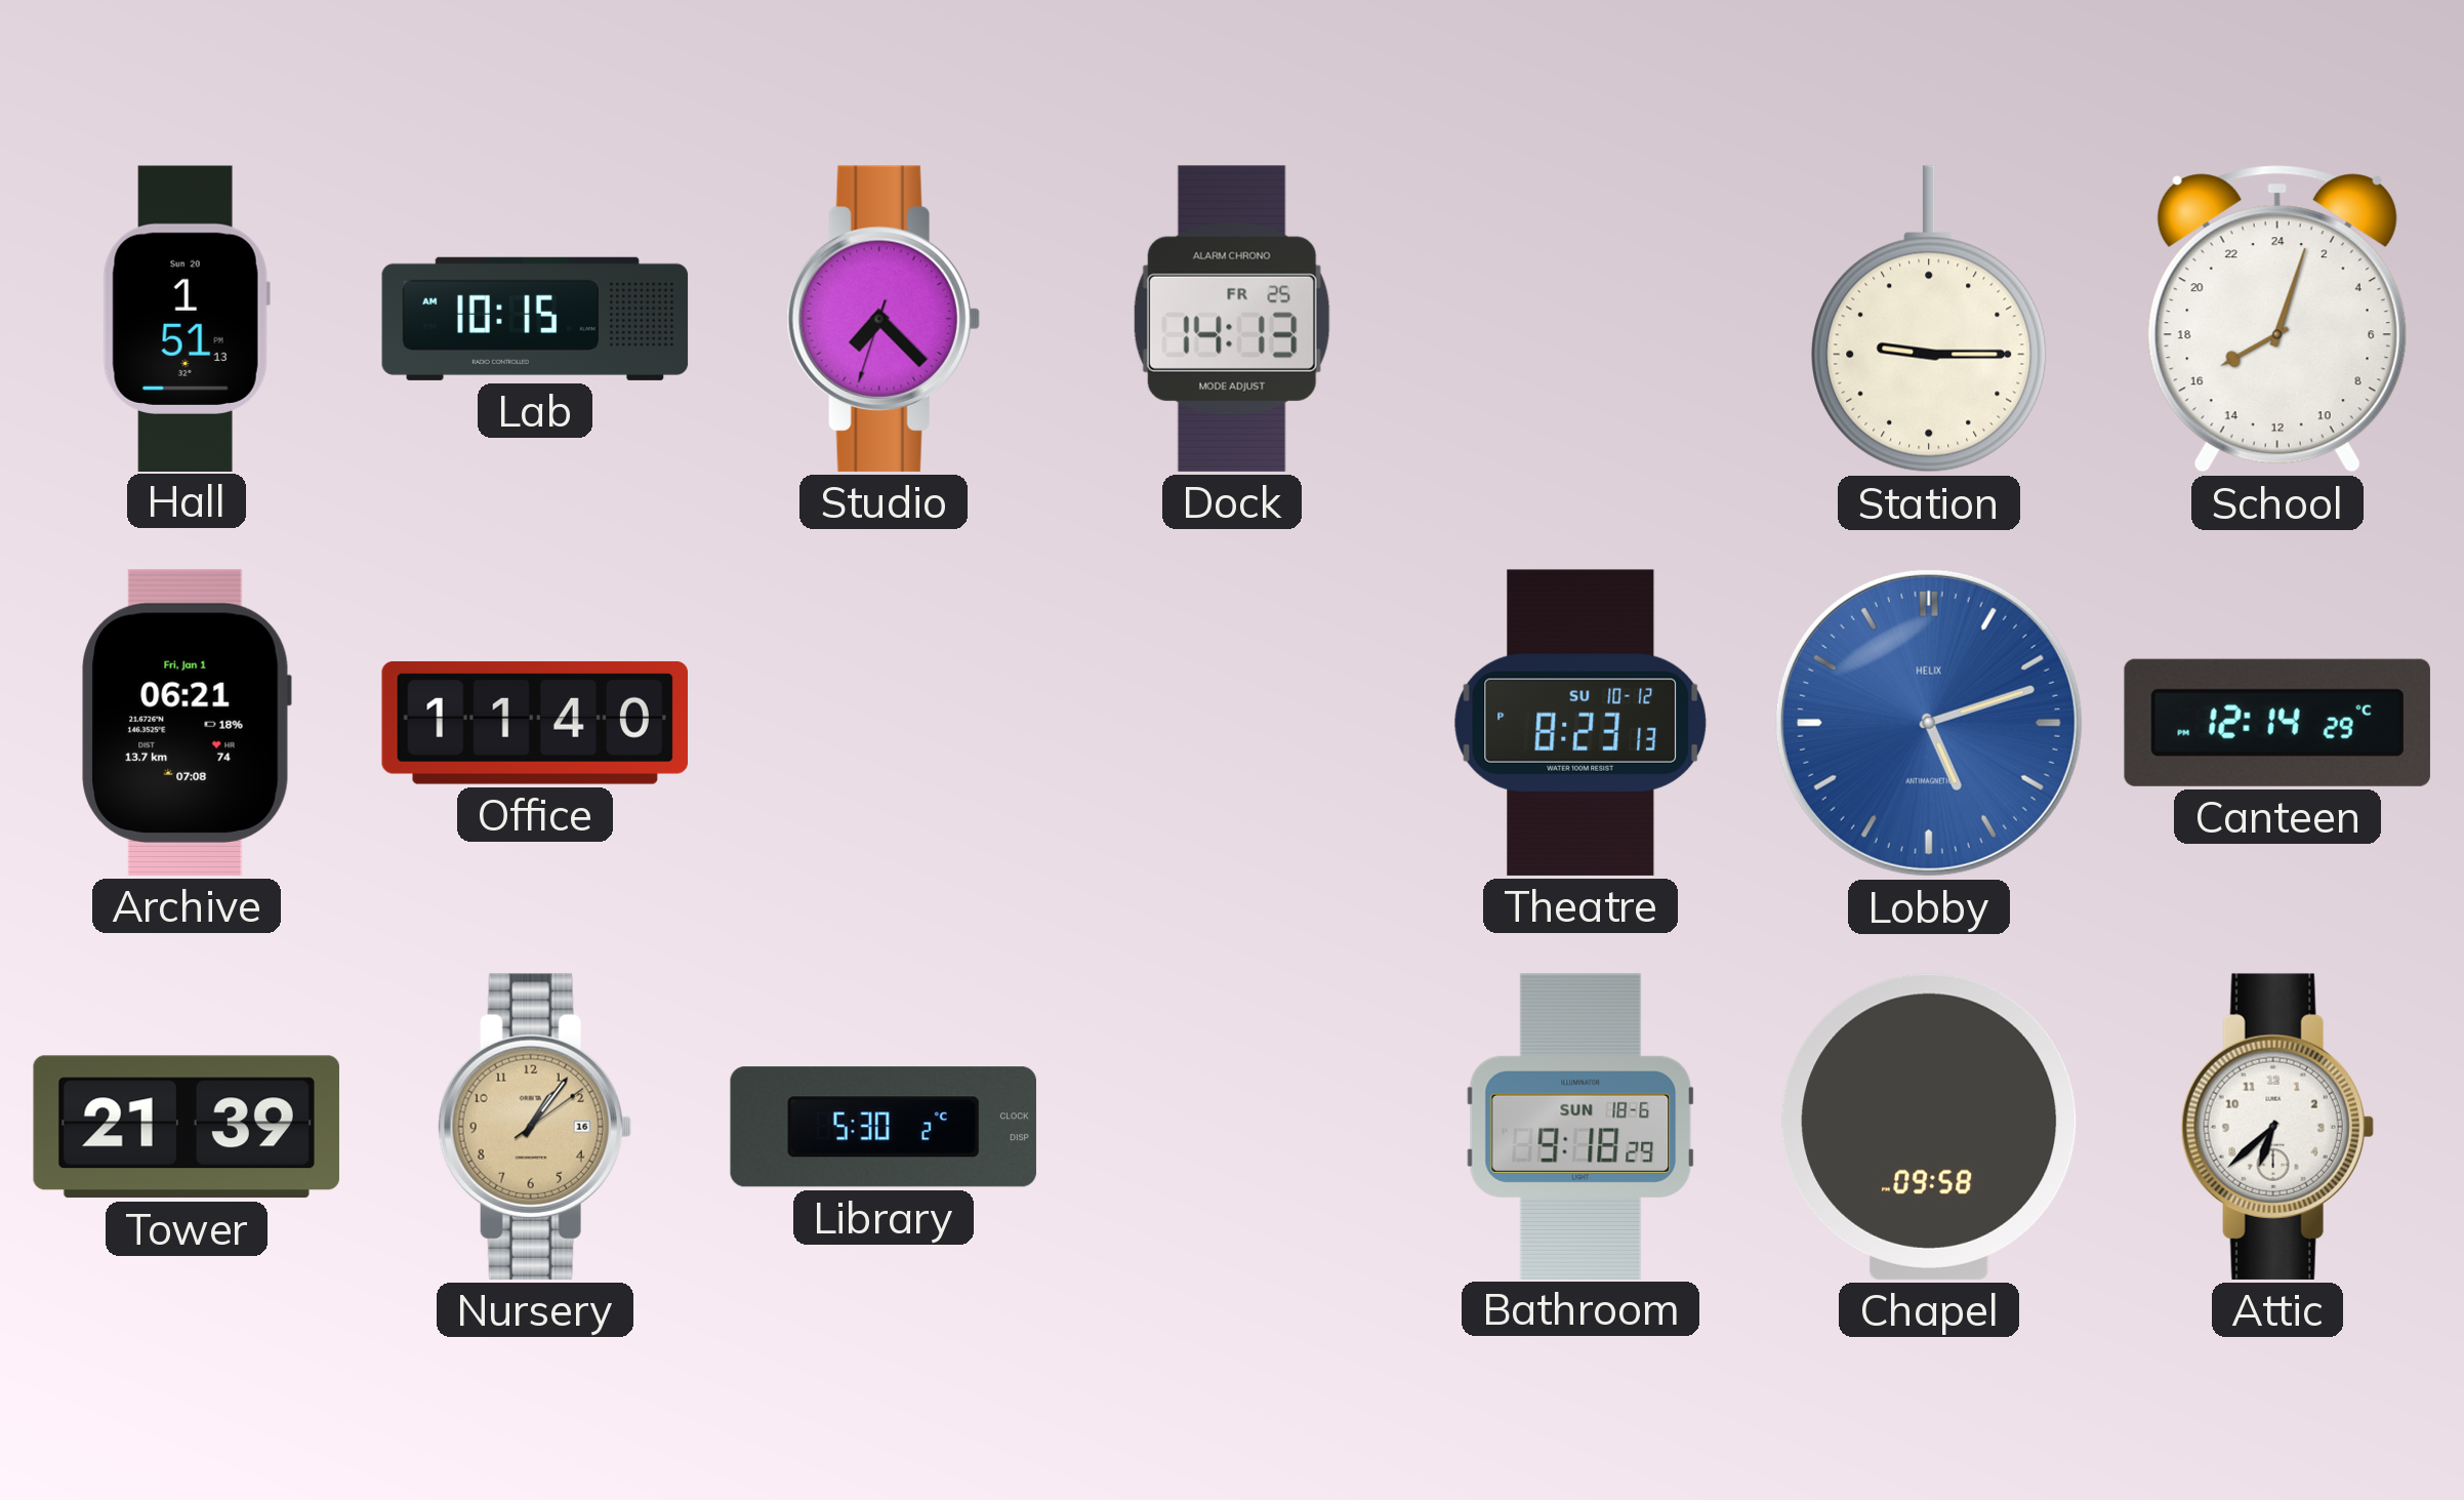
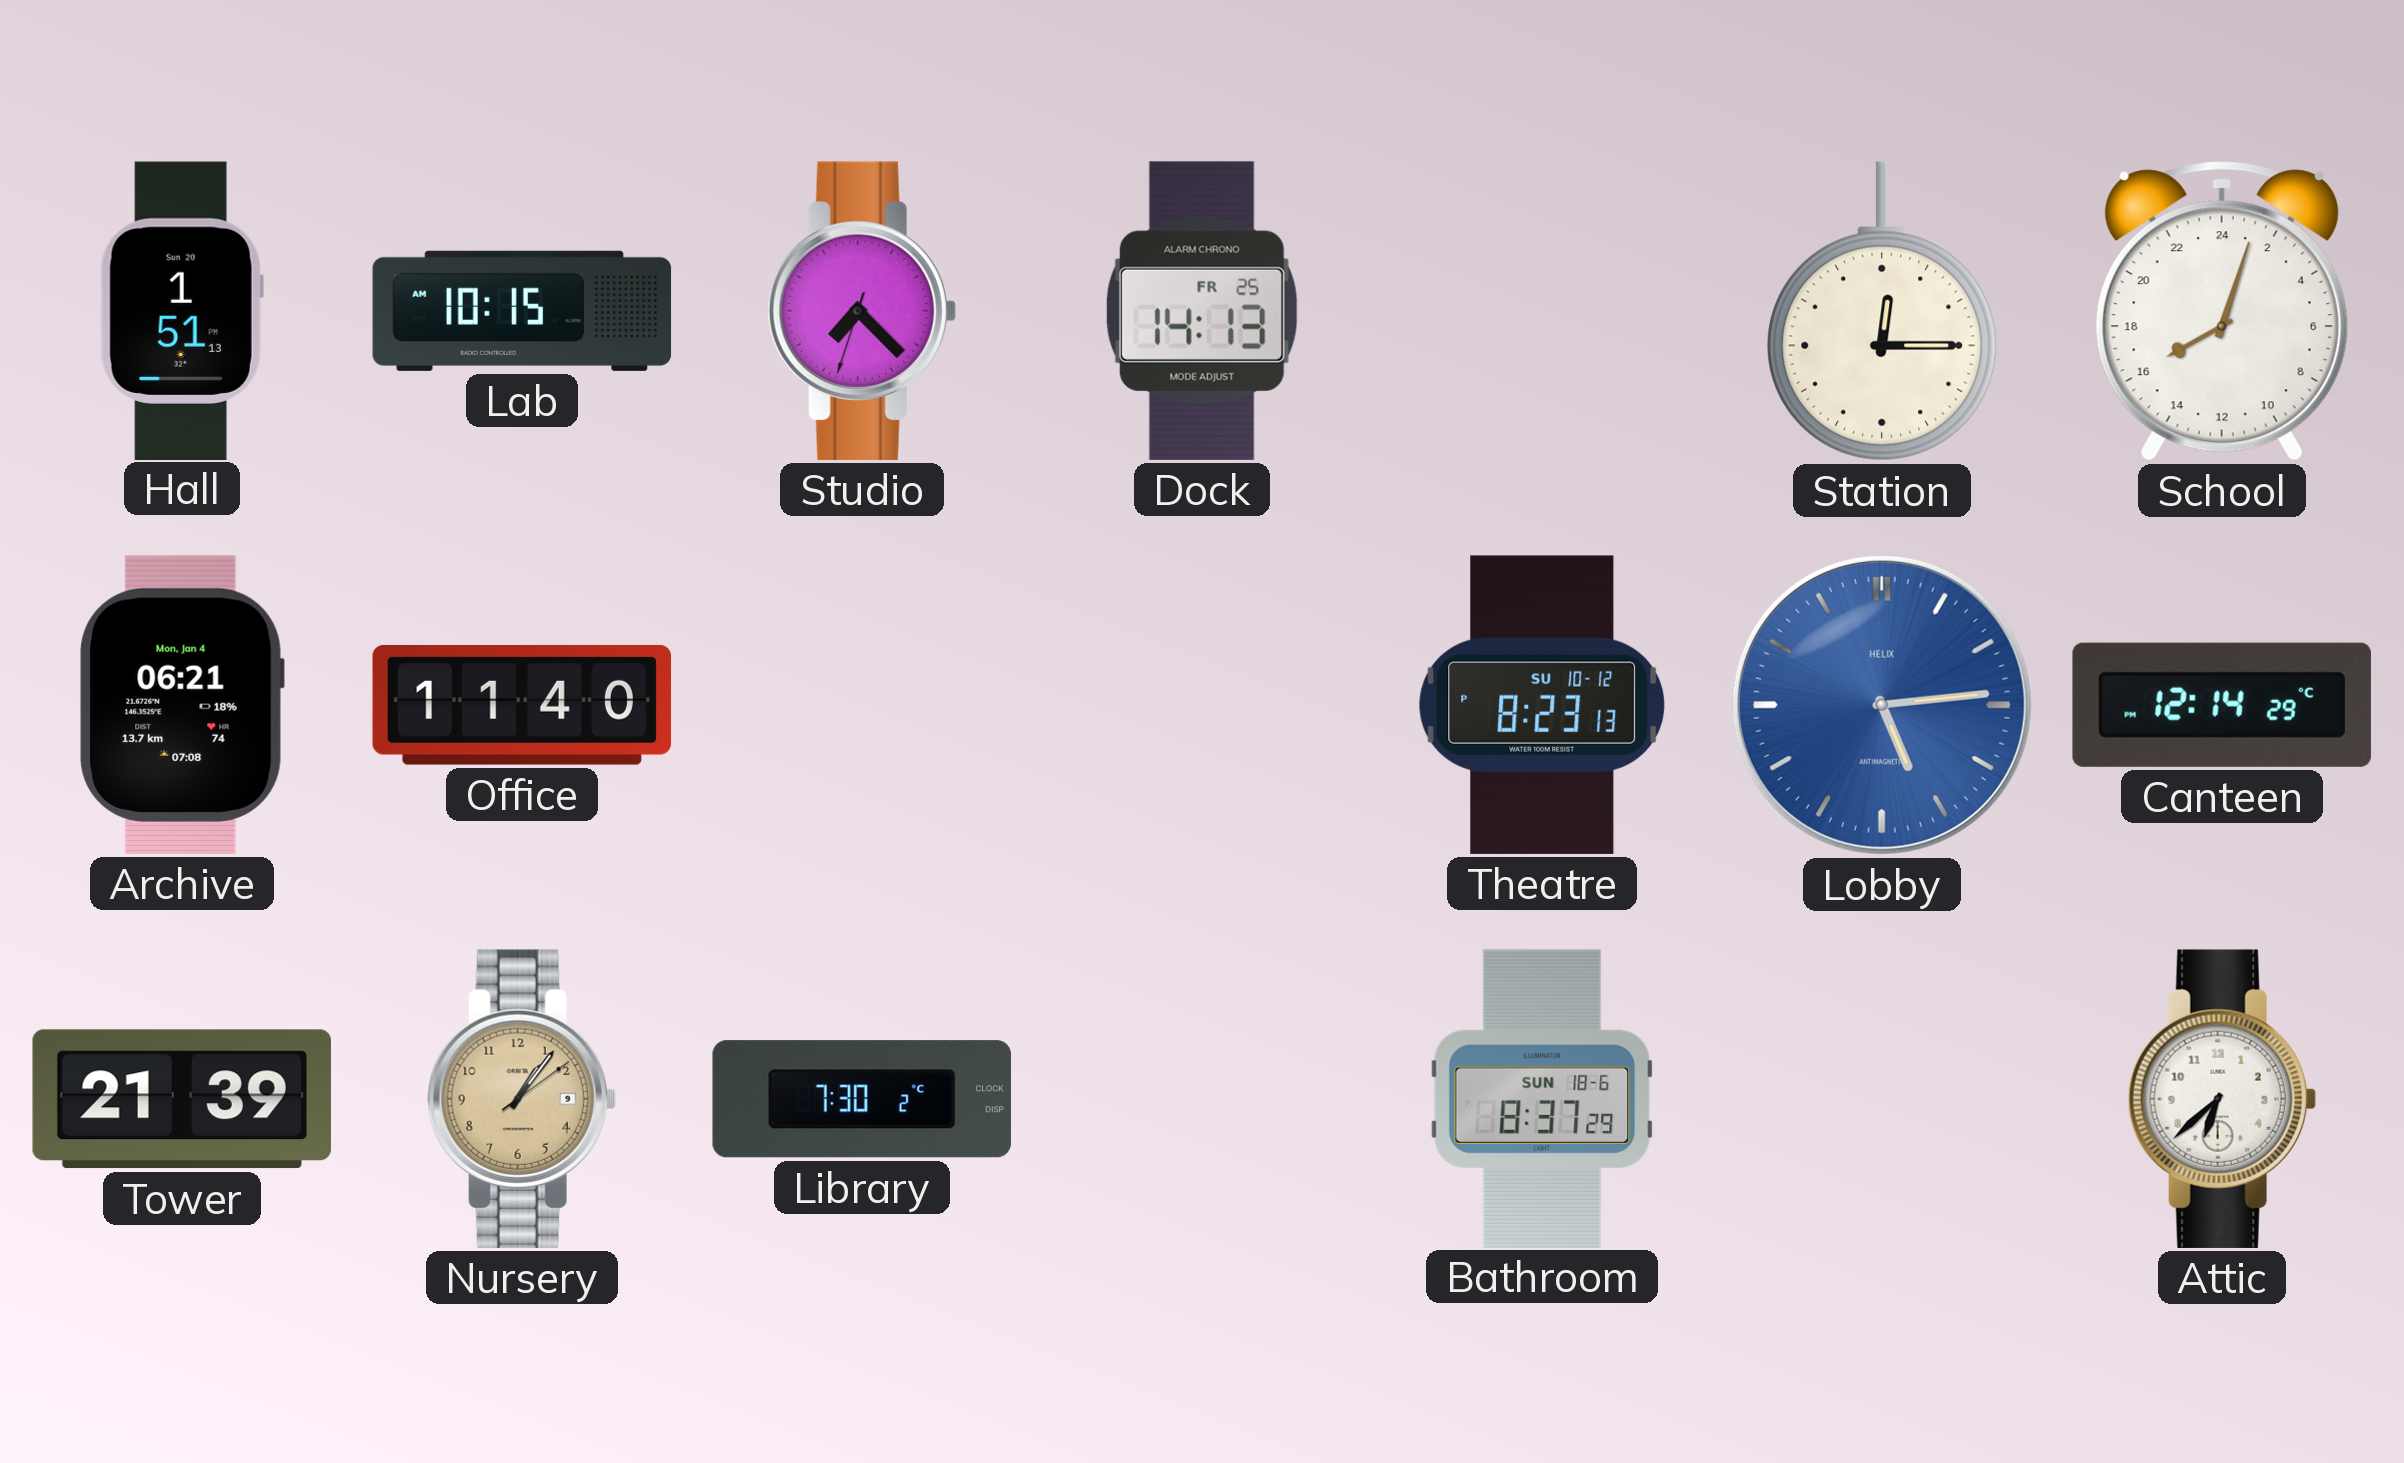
Station: 9:15 -> 12:15 (1882, 311)
Archive date: Fri, Jan 1 -> Mon, Jan 4 (182, 705)
Lobby: 5:12 -> 5:14 (1882, 705)
Nursery date: 16 -> 9 (522, 1099)
Library: 5:30 -> 7:30 (862, 1099)
Bathroom: 9:18 -> 8:37 (1542, 1098)
Chapel: 09:58 -> none (1929, 1127)
